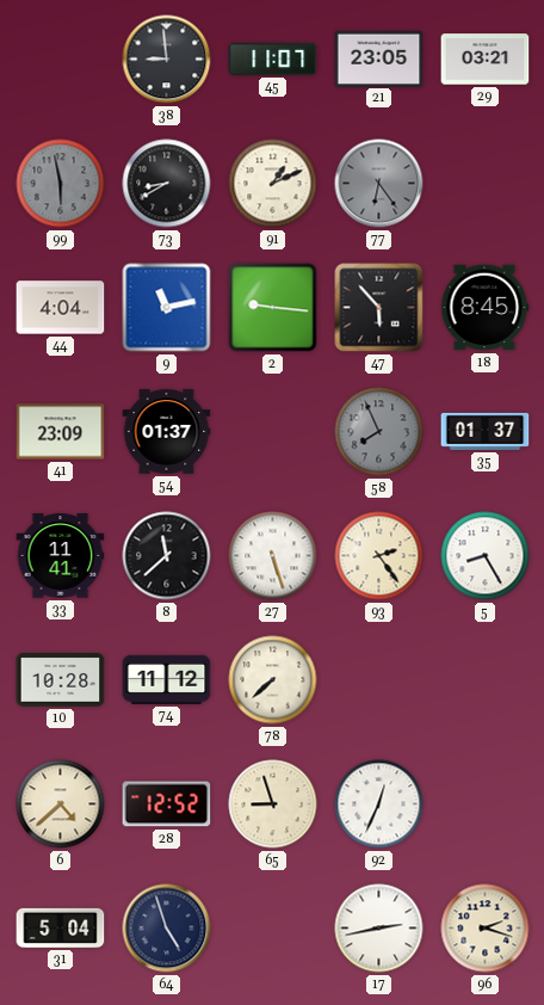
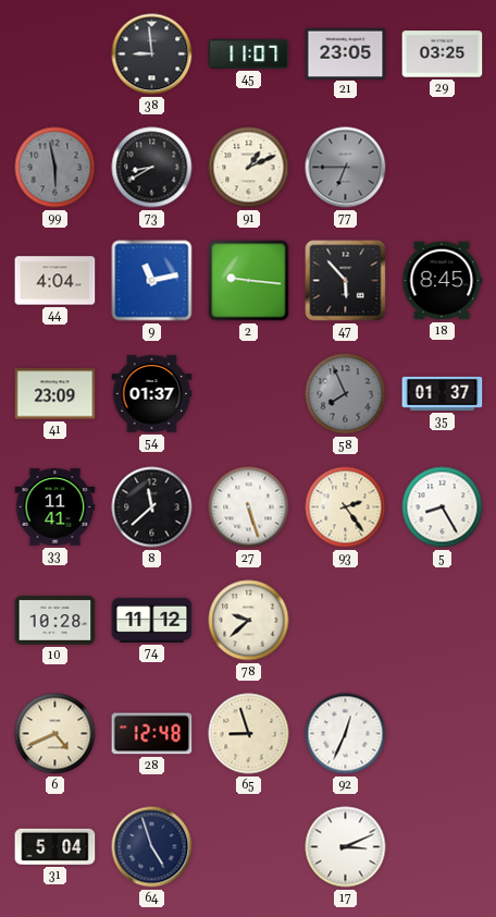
29: 03:21 -> 03:25 (443, 54)
77: 6:24 -> 6:45 (346, 168)
78: 7:38 -> 9:38 (249, 621)
6: 4:38 -> 4:41 (55, 734)
28: 12:52 -> 12:48 (152, 734)
17: 2:43 -> 3:11 (346, 847)
96: 2:18 -> none (486, 929)
